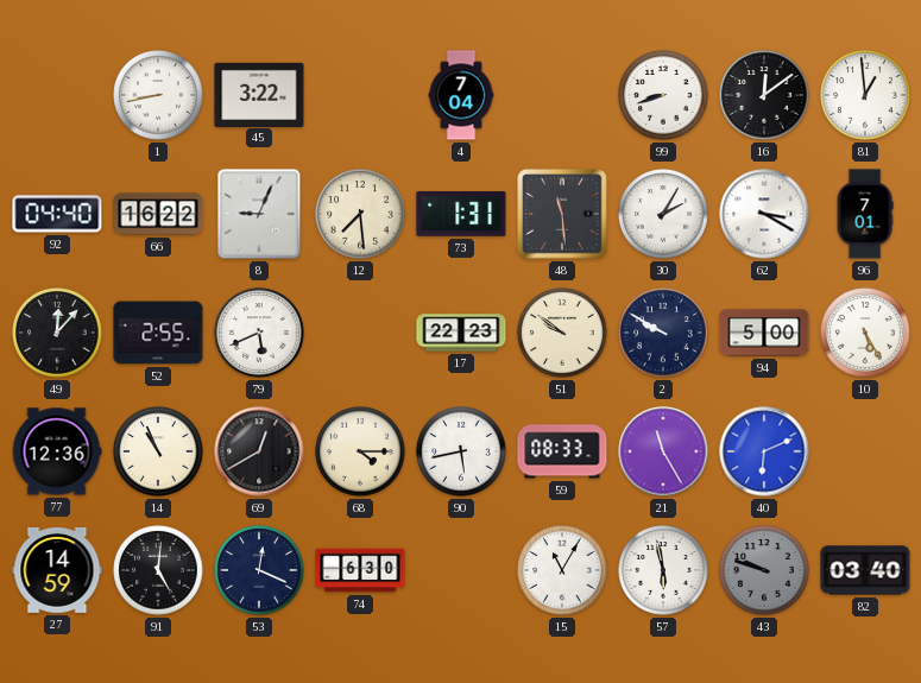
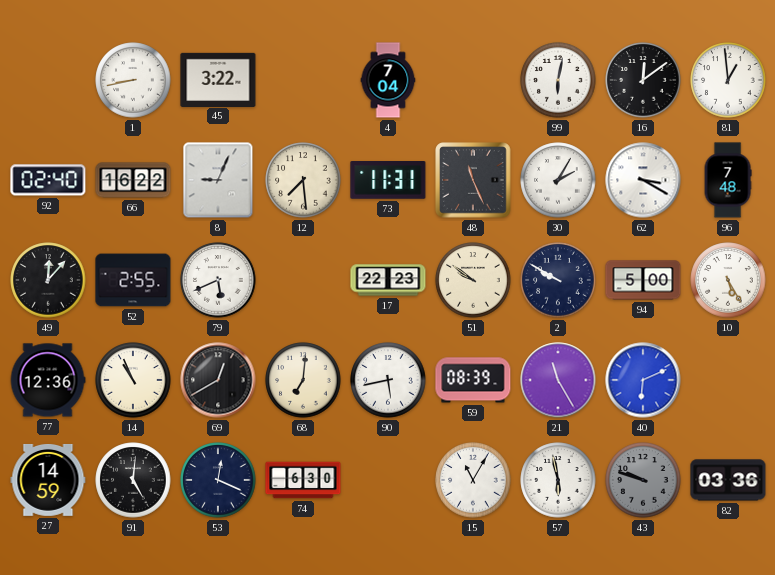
99: 8:42 -> 6:02 (558, 80)
92: 04:40 -> 02:40 (48, 180)
73: 1:31 -> 11:31 (388, 181)
48: 11:29 -> 11:26 (473, 180)
96: 7:01 -> 7:48 (728, 180)
68: 4:15 -> 7:01 (303, 380)
59: 08:33 -> 08:39 (473, 380)
82: 03:40 -> 03:36 (728, 480)
